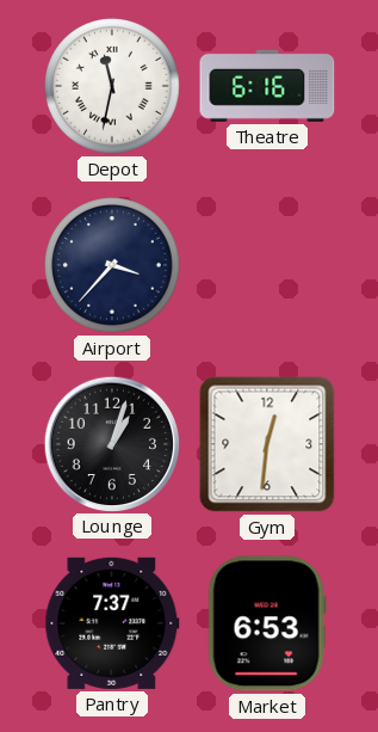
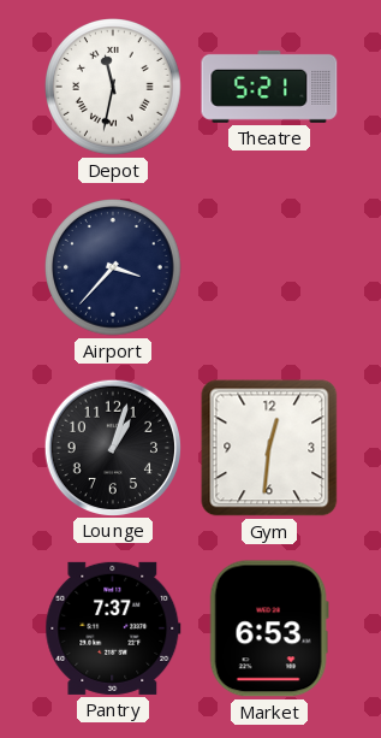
Theatre: 6:16 -> 5:21 (269, 87)
